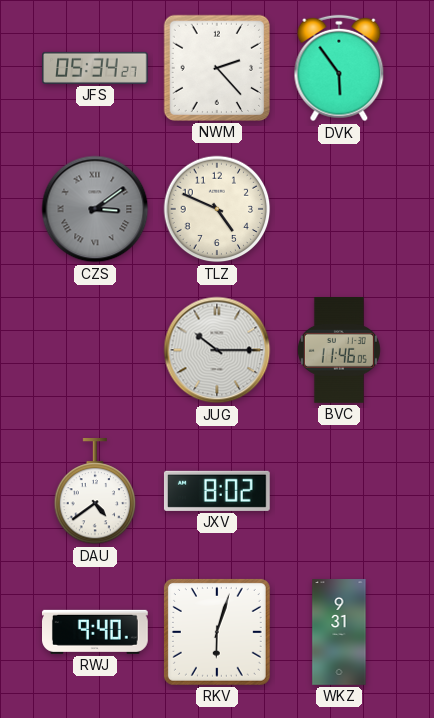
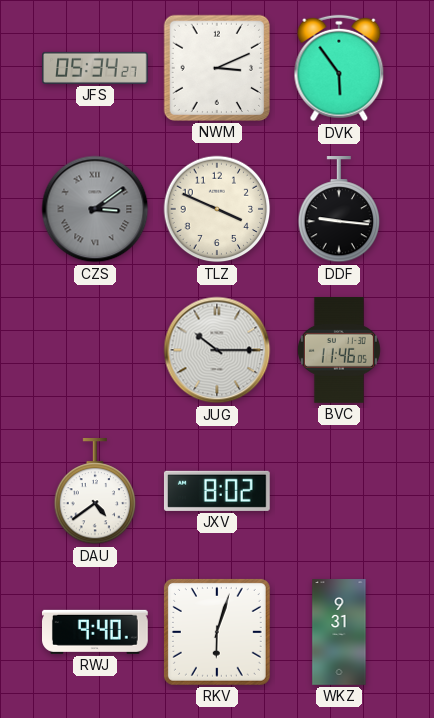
NWM: 2:23 -> 3:11 (217, 68)
TLZ: 4:49 -> 3:49 (217, 209)
DDF: none -> 9:16 (339, 210)
